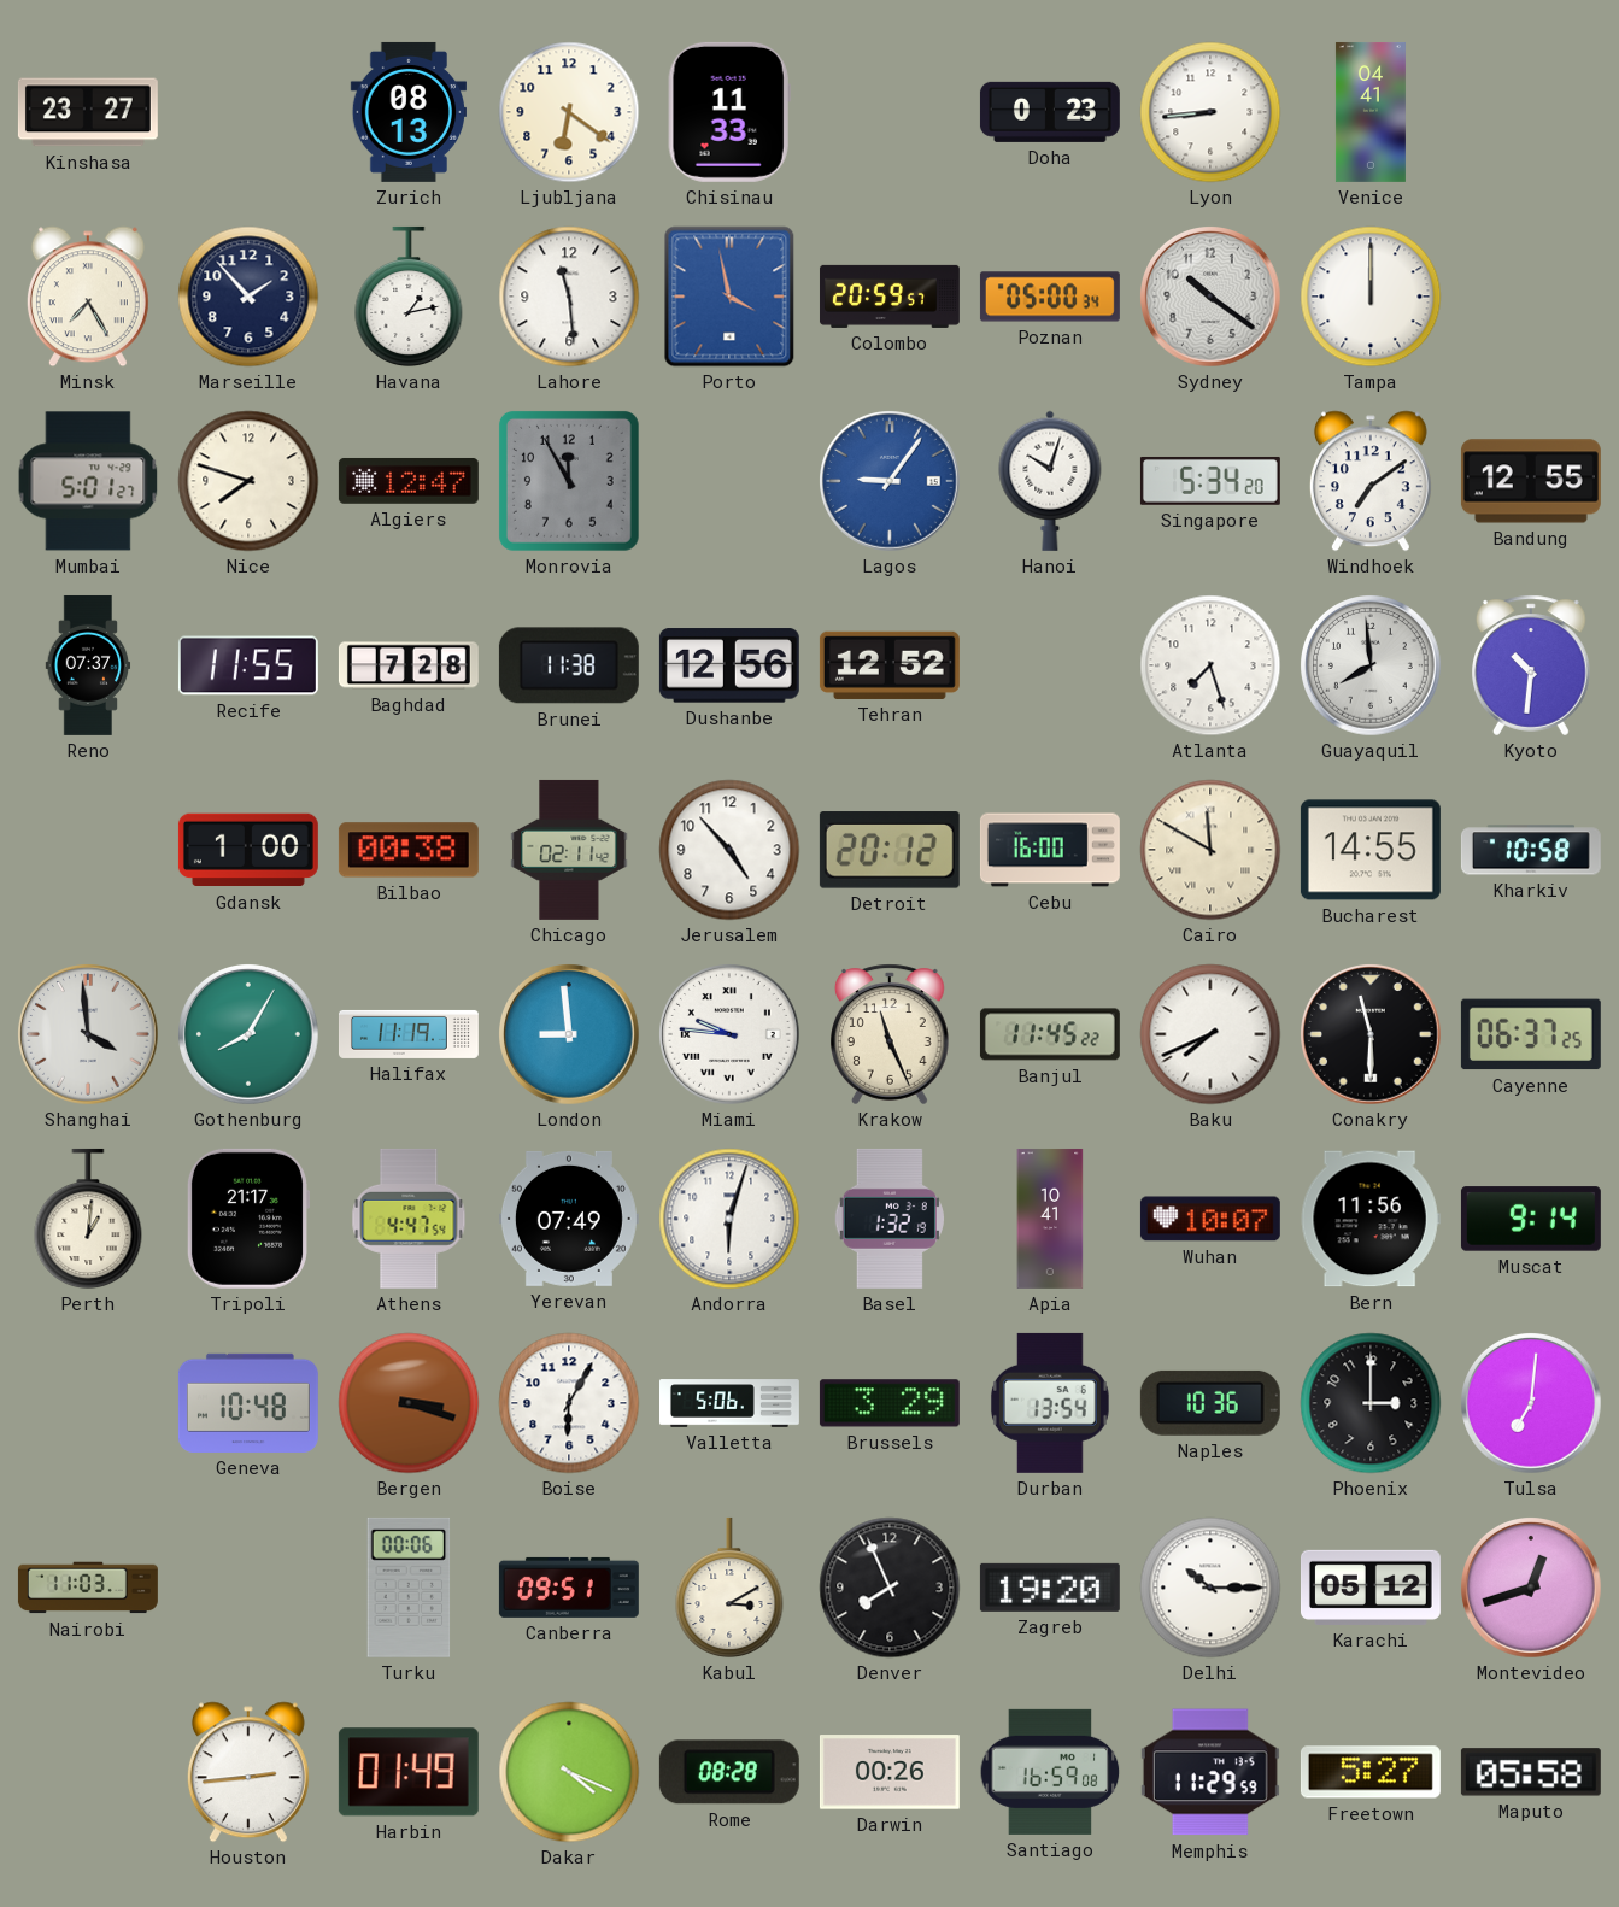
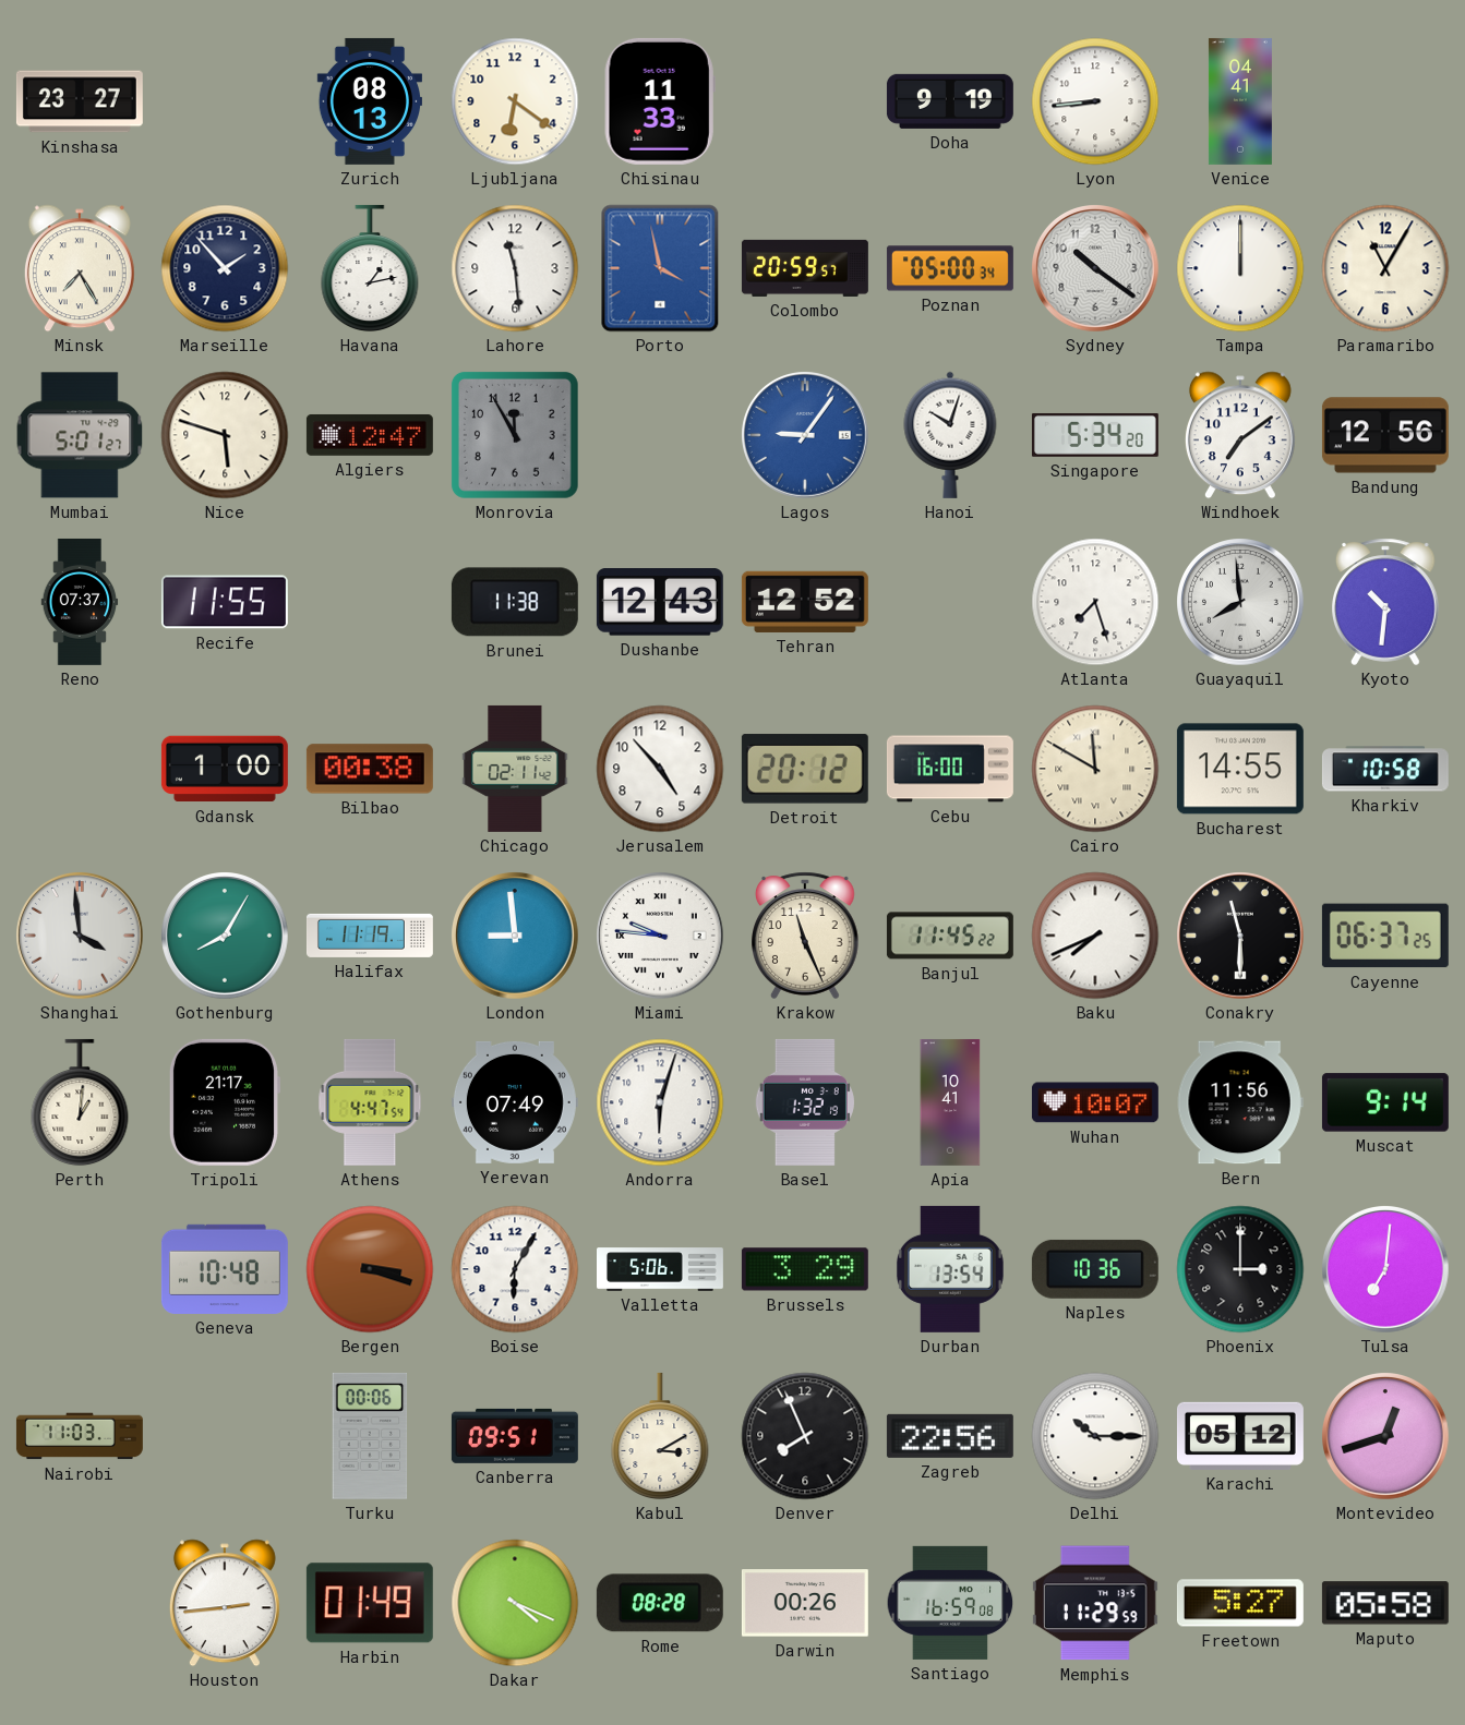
Doha: 0:23 -> 9:19 (950, 101)
Paramaribo: none -> 11:05 (1385, 268)
Nice: 7:48 -> 5:48 (225, 435)
Bandung: 12:55 -> 12:56 (1385, 435)
Baghdad: 7:28 -> none (409, 665)
Dushanbe: 12:56 -> 12:43 (660, 602)
Zagreb: 19:20 -> 22:56 (950, 1436)
